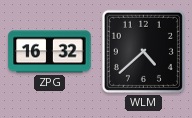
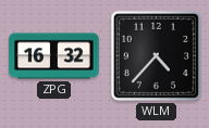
WLM: 4:38 -> 4:37 (156, 55)
